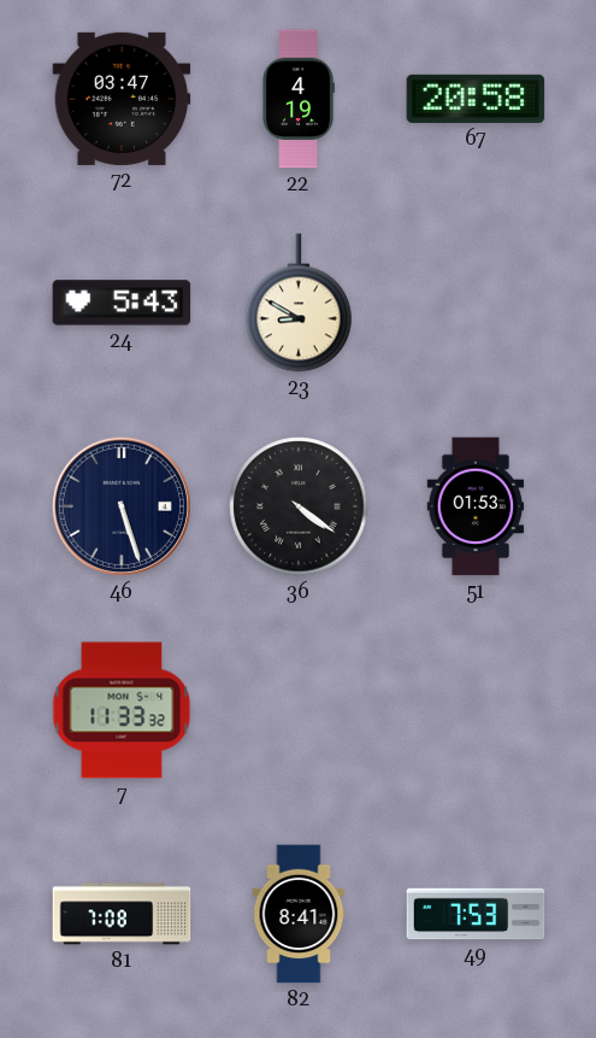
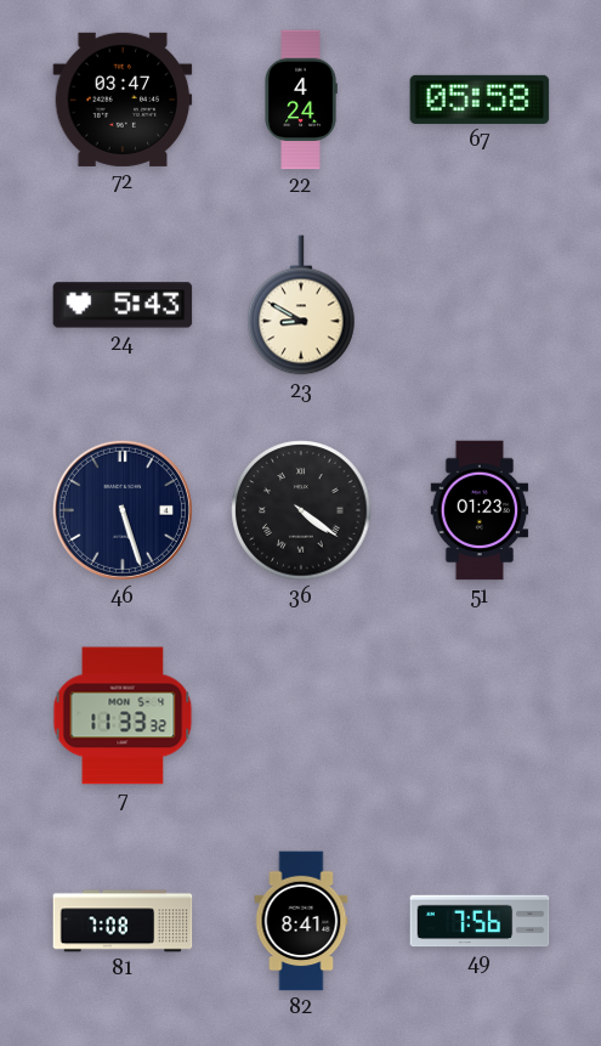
22: 4:19 -> 4:24 (301, 100)
67: 20:58 -> 05:58 (480, 100)
51: 01:53 -> 01:23 (480, 510)
49: 7:53 -> 7:56 (480, 921)
